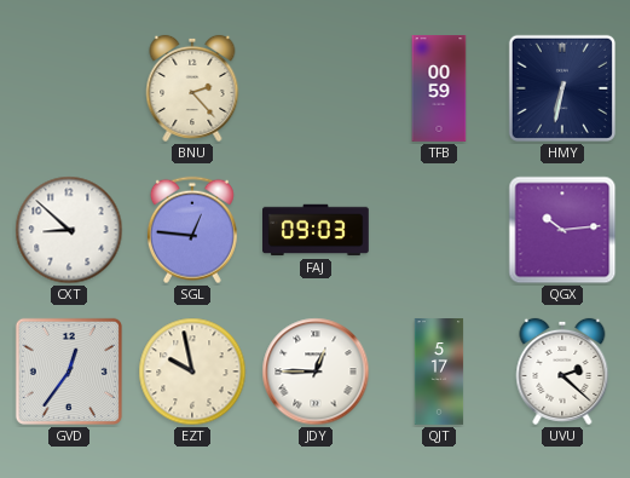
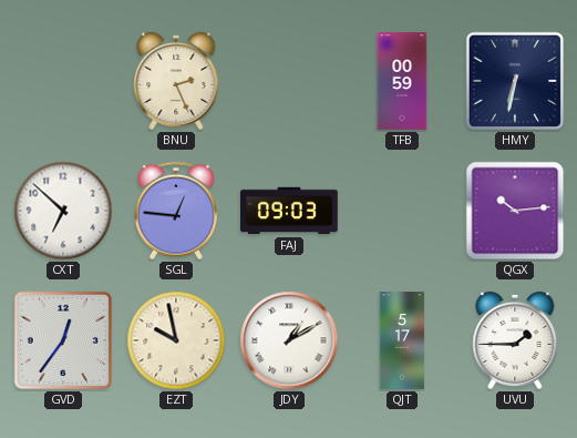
BNU: 2:23 -> 2:26 (176, 81)
CXT: 8:52 -> 6:52 (63, 211)
JDY: 12:45 -> 1:10 (289, 340)
UVU: 2:22 -> 1:45 (515, 340)
